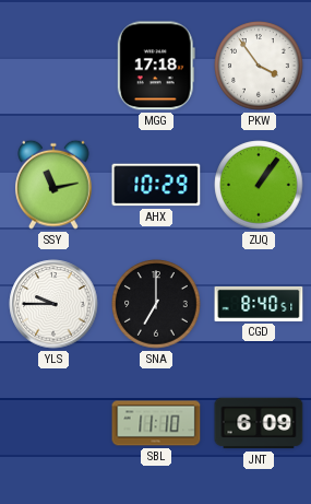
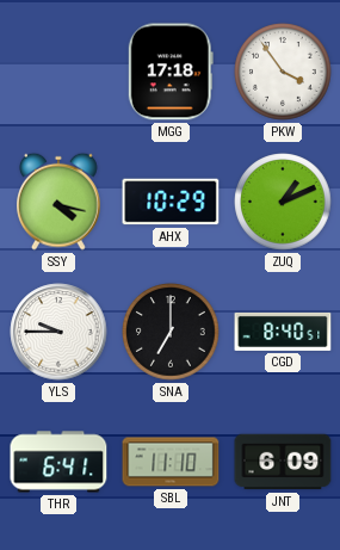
SSY: 11:13 -> 4:17 (60, 202)
ZUQ: 1:06 -> 1:11 (283, 202)
THR: none -> 6:41 (58, 462)
